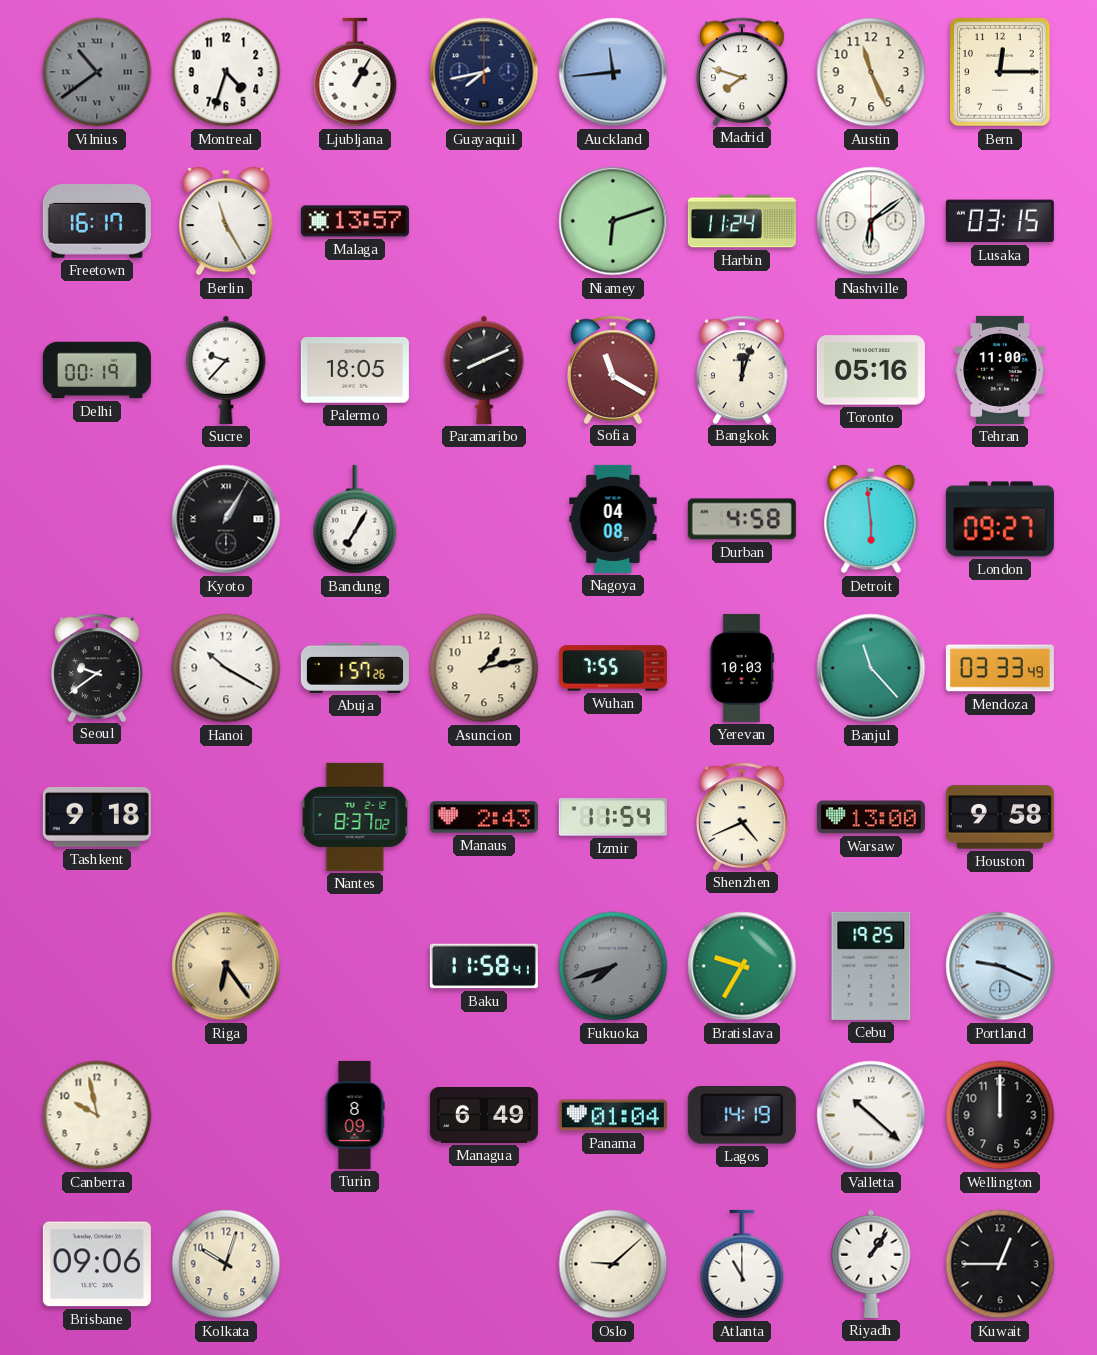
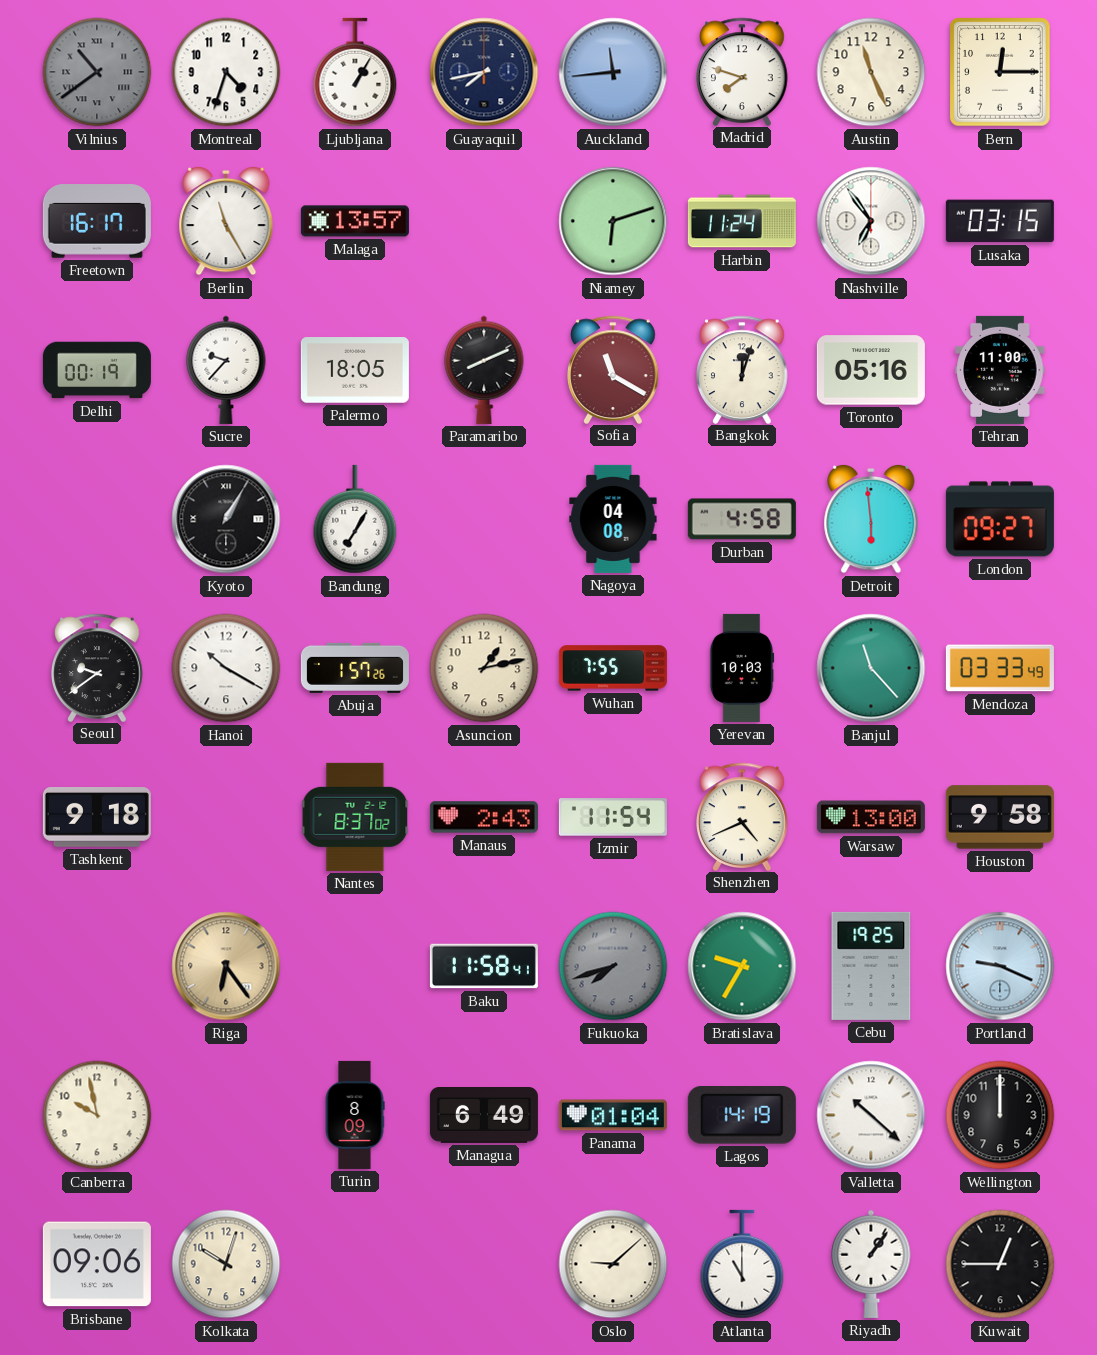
Nashville: 6:09 -> 6:54 (871, 221)
